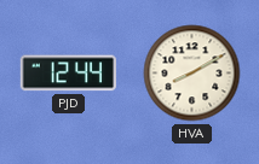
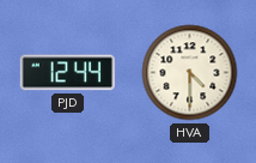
HVA: 8:10 -> 4:30 (190, 73)
